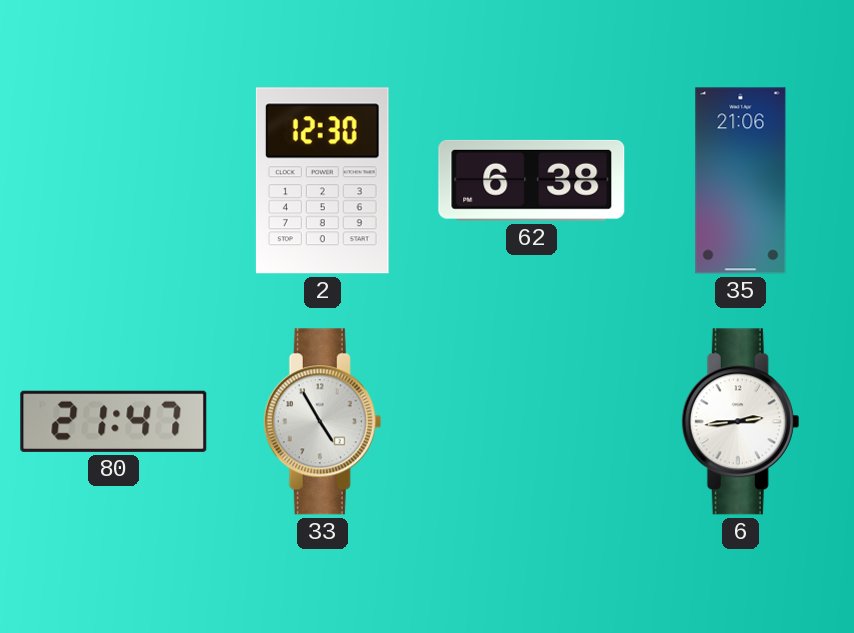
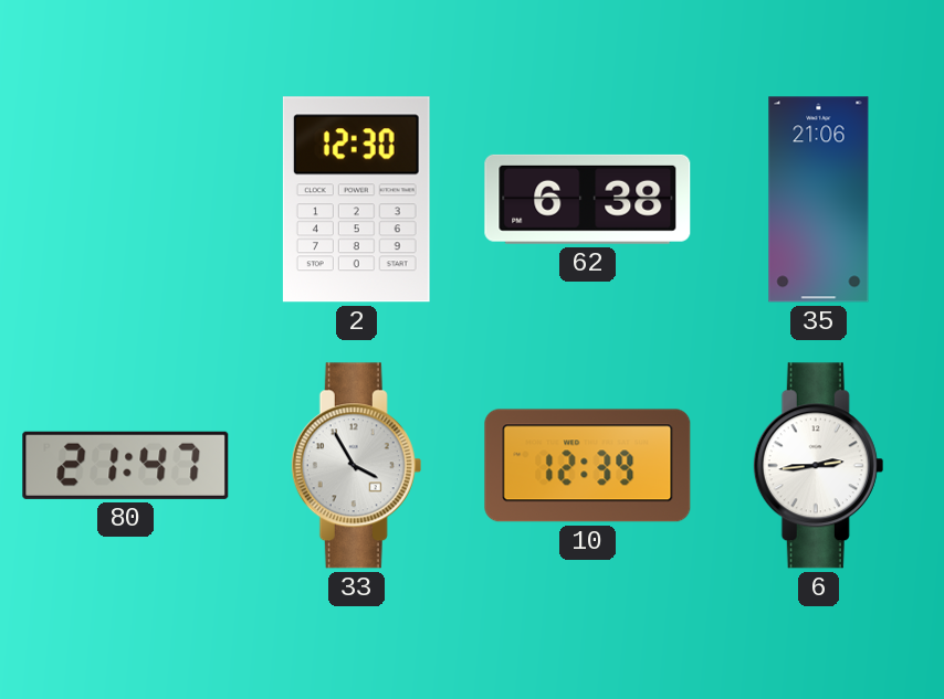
33: 4:55 -> 3:55 (357, 466)
10: none -> 12:39 (588, 466)
